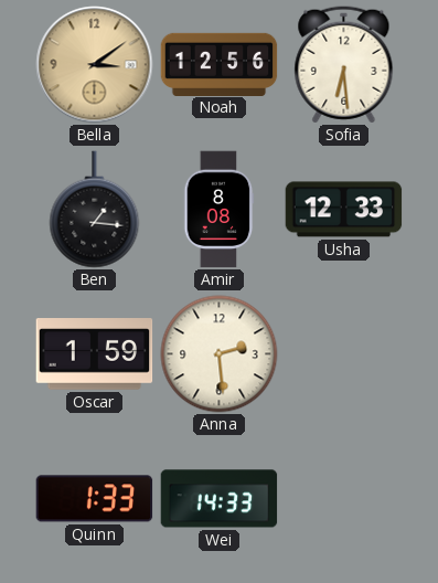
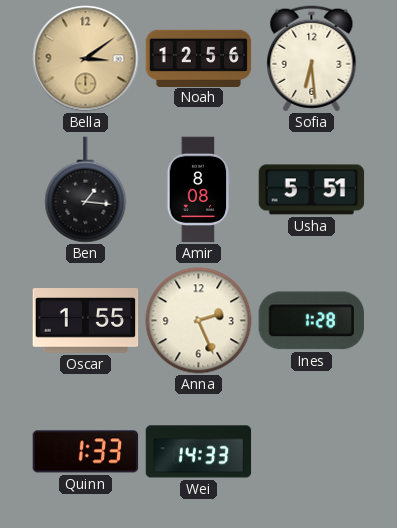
Usha: 12:33 -> 5:51 (312, 190)
Oscar: 1:59 -> 1:55 (86, 321)
Anna: 2:29 -> 2:26 (199, 321)
Ines: none -> 1:28 (311, 321)
